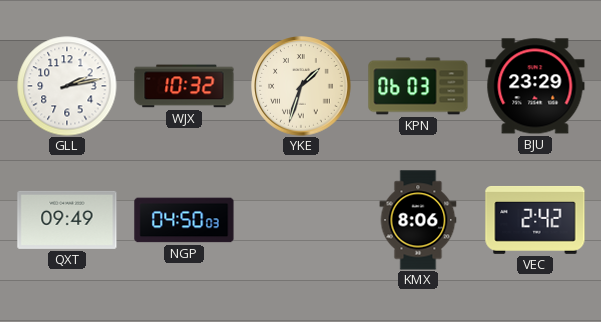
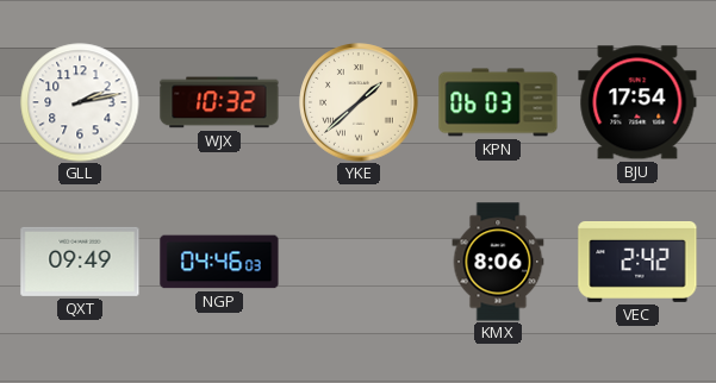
YKE: 1:33 -> 1:38 (359, 102)
BJU: 23:29 -> 17:54 (637, 102)
NGP: 04:50 -> 04:46 (219, 262)
